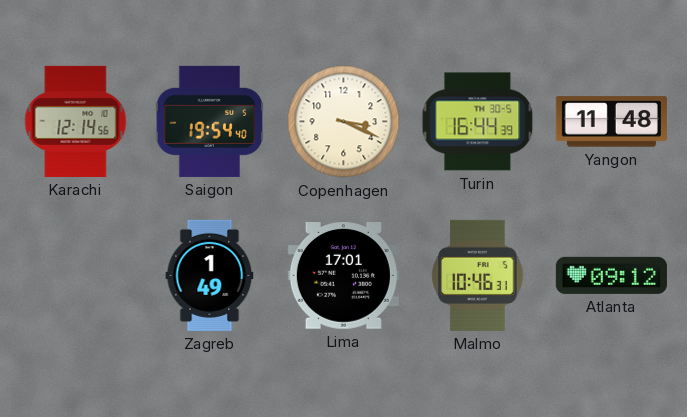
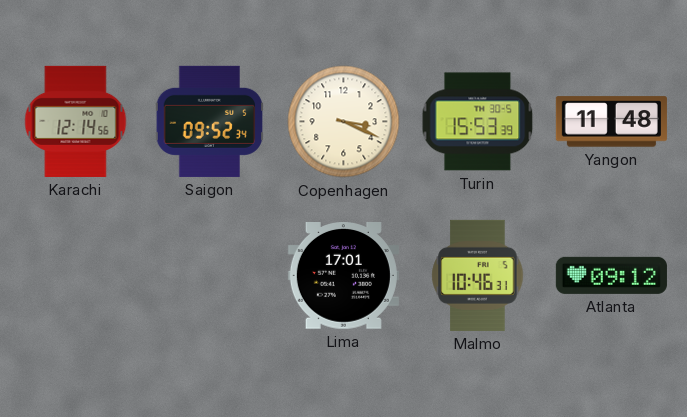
Saigon: 19:54 -> 09:52 (210, 121)
Turin: 16:44 -> 15:53 (478, 122)
Zagreb: 1:49 -> none (210, 275)
